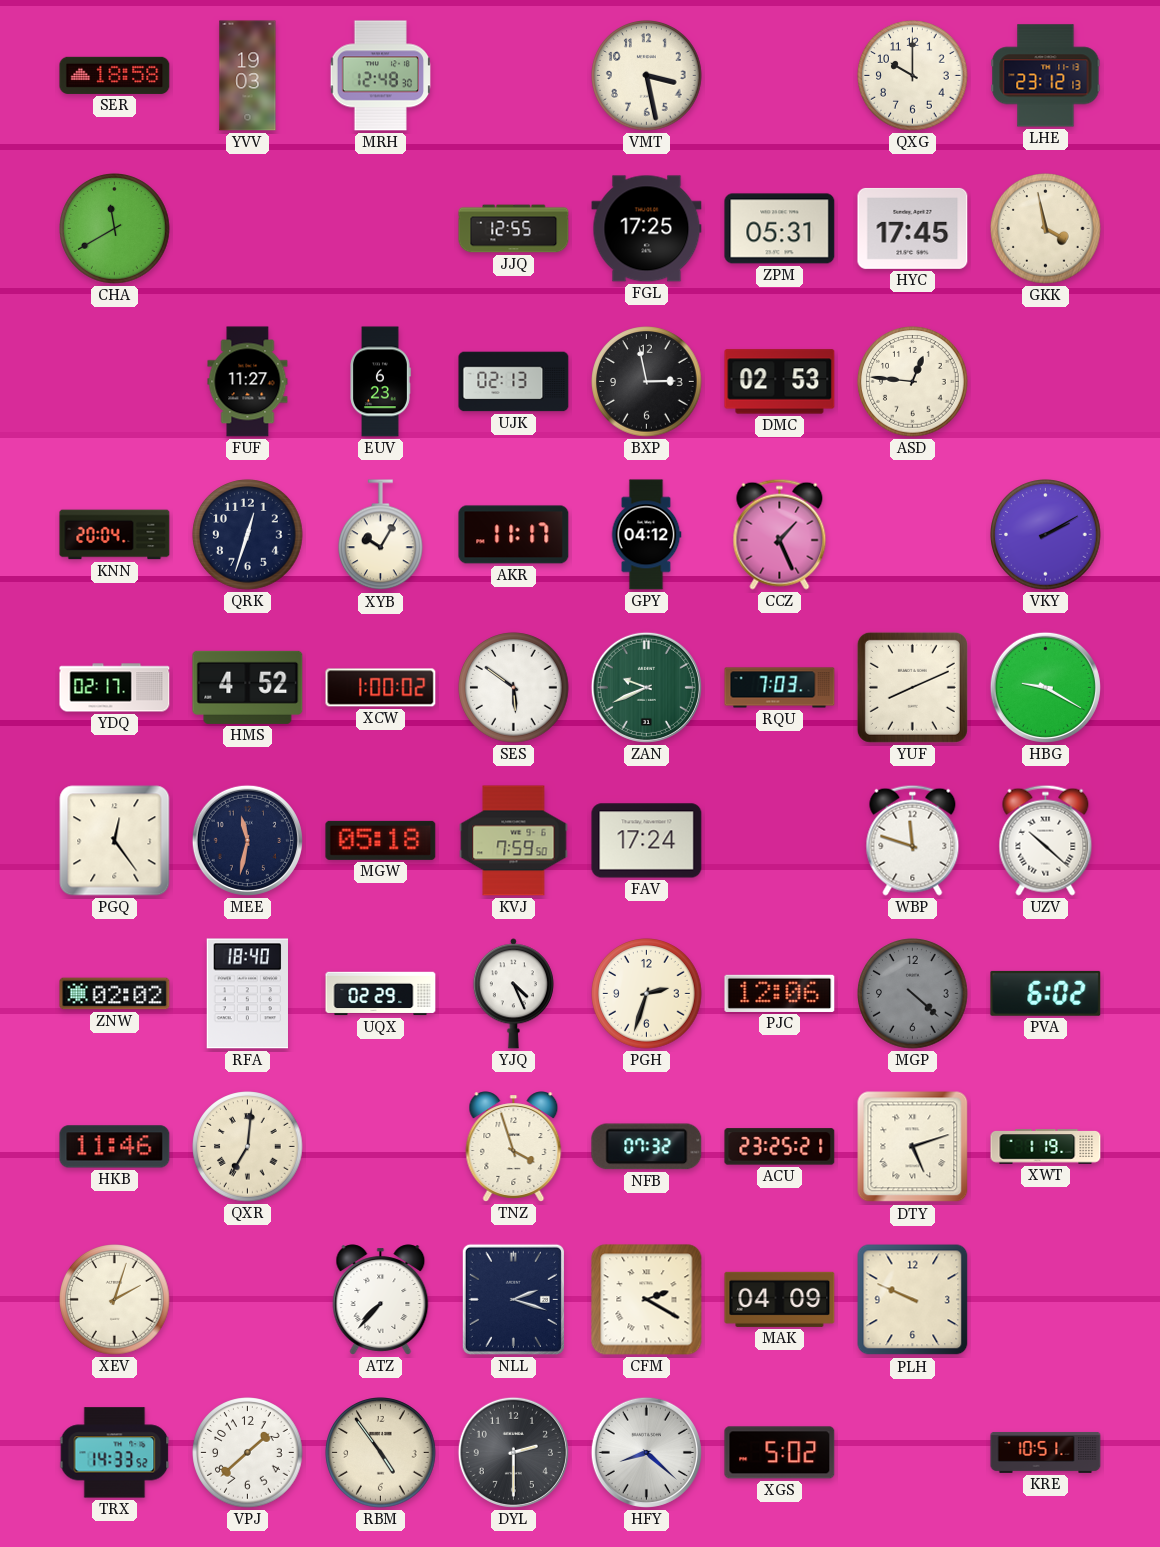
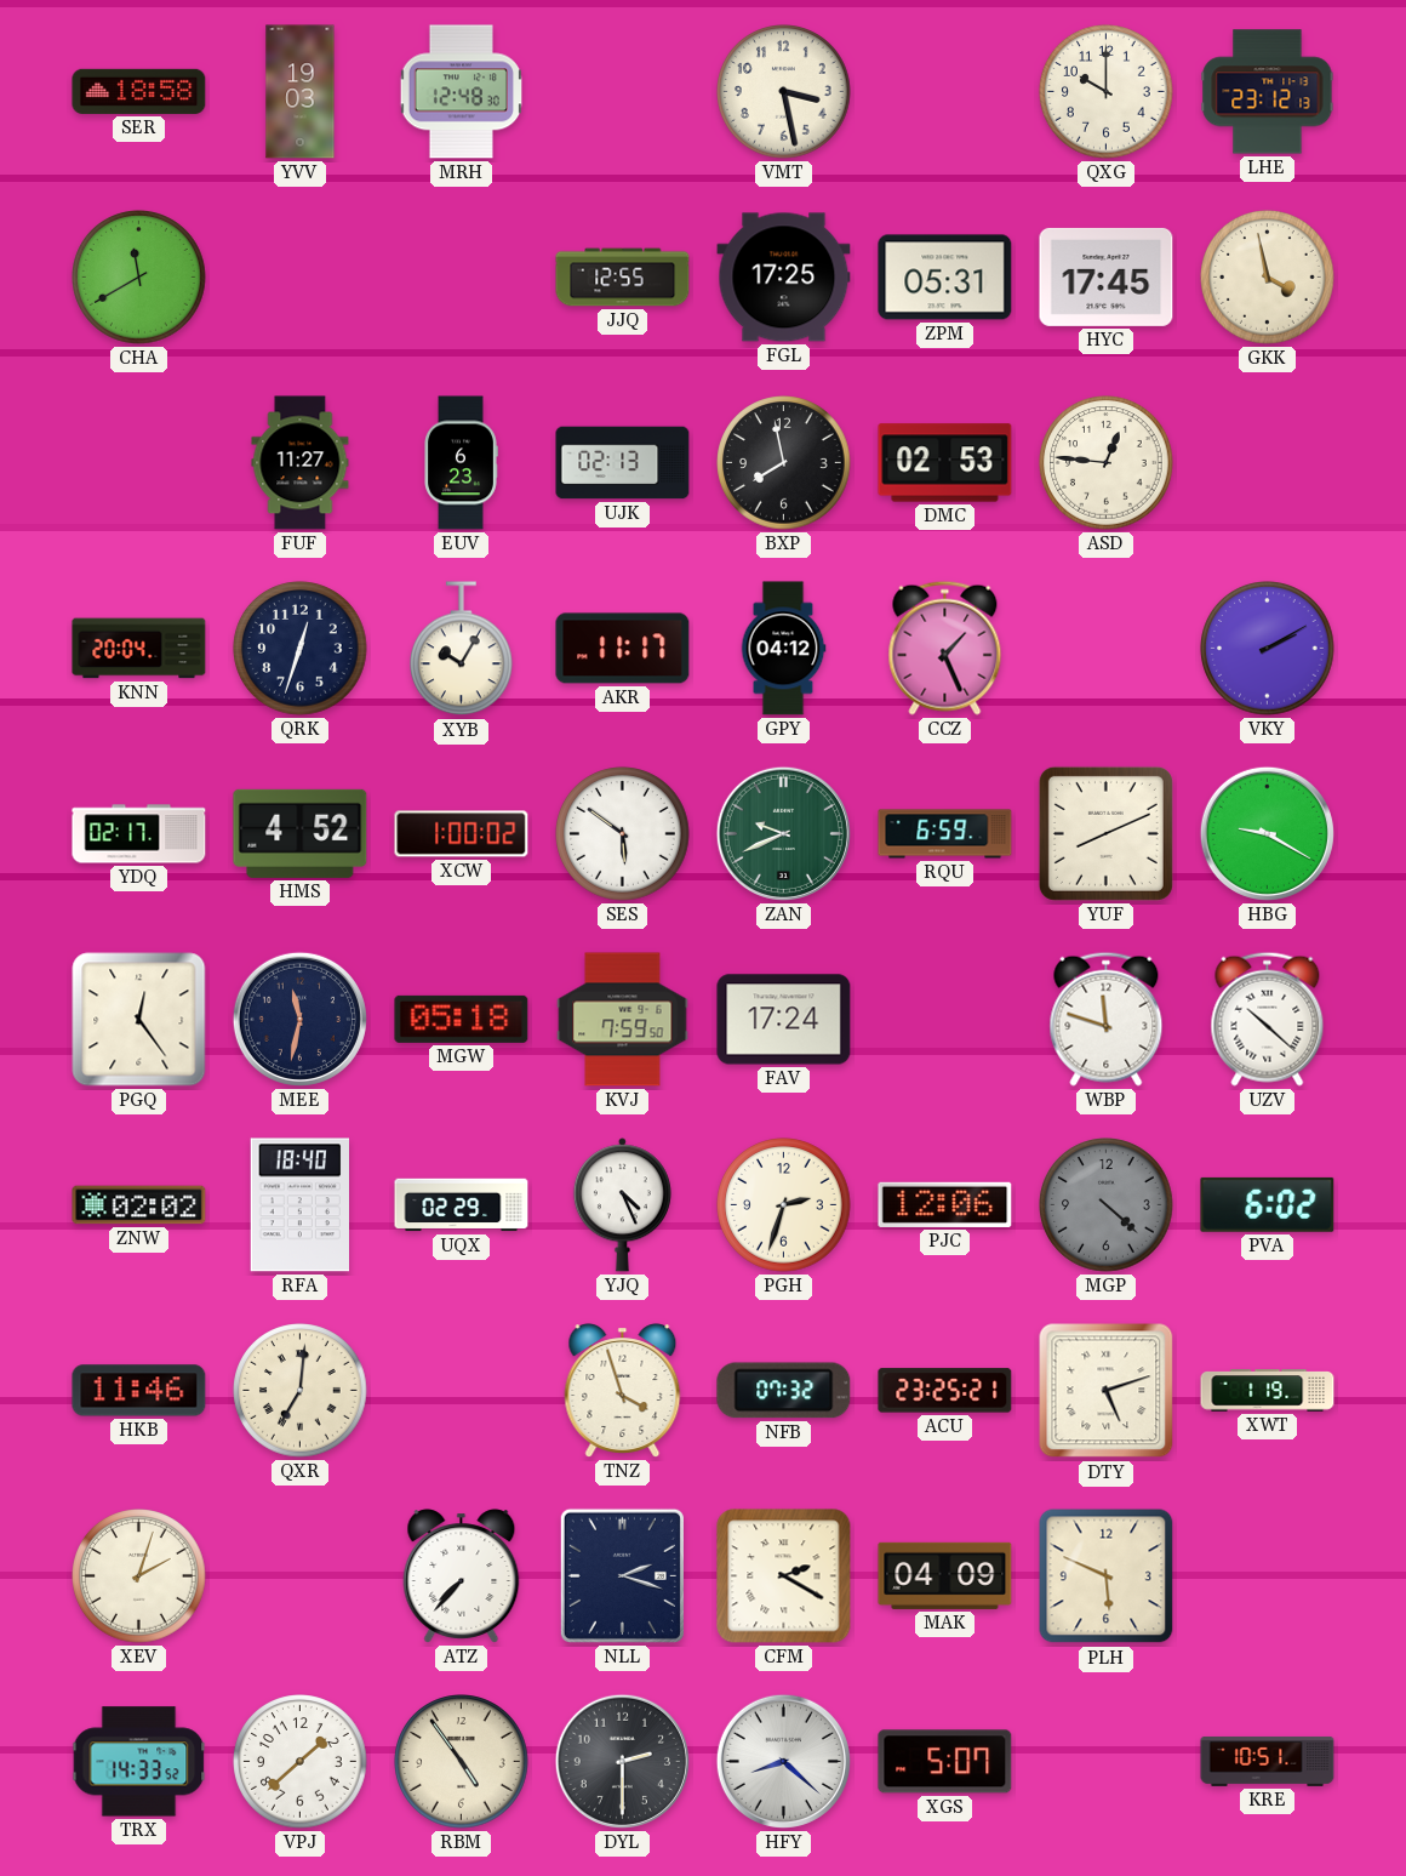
BXP: 2:58 -> 7:58 (784, 463)
RQU: 7:03 -> 6:59 (945, 834)
PLH: 9:49 -> 5:49 (1107, 1576)
XGS: 5:02 -> 5:07 (945, 1762)
